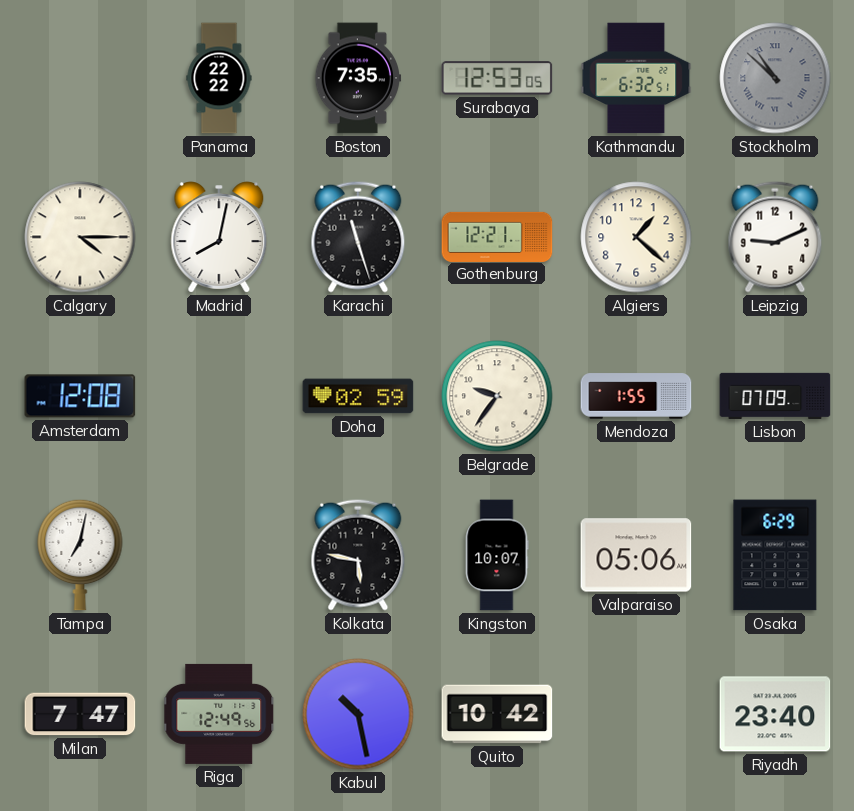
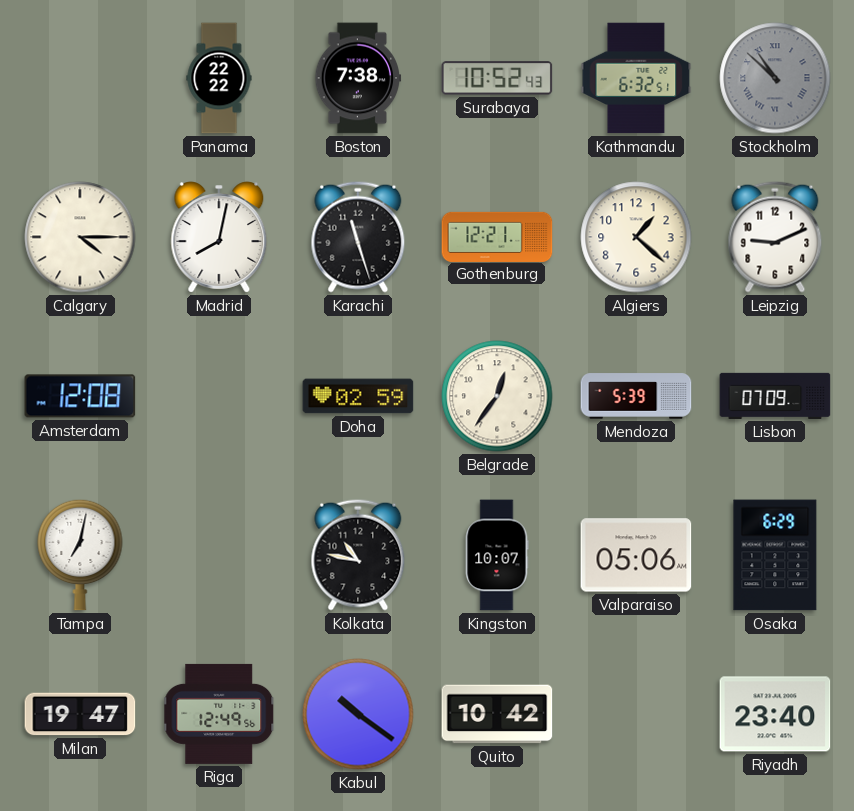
Boston: 7:35 -> 7:38 (358, 78)
Surabaya: 12:53 -> 10:52 (497, 78)
Belgrade: 9:36 -> 12:36 (497, 396)
Mendoza: 1:55 -> 5:39 (636, 396)
Kolkata: 5:47 -> 10:47 (358, 555)
Milan: 7:47 -> 19:47 (80, 714)
Kabul: 10:28 -> 10:21 (358, 714)
